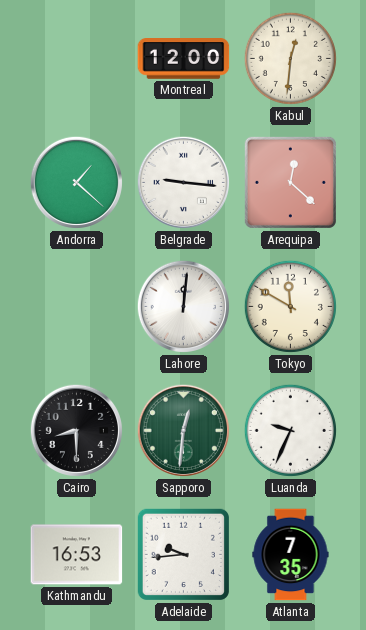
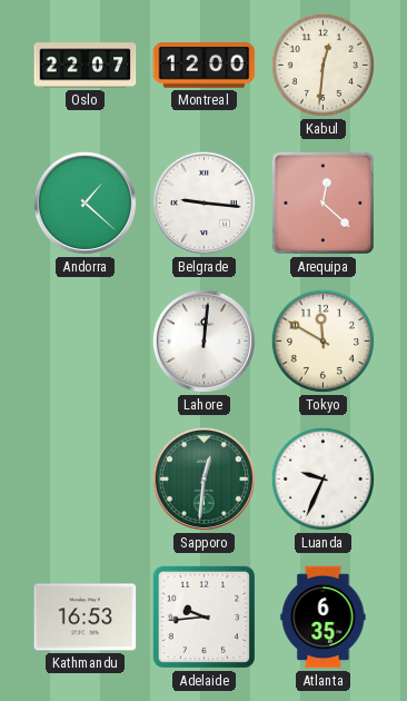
Oslo: none -> 22:07 (86, 66)
Cairo: 8:30 -> none (76, 430)
Atlanta: 7:35 -> 6:35 (324, 618)
